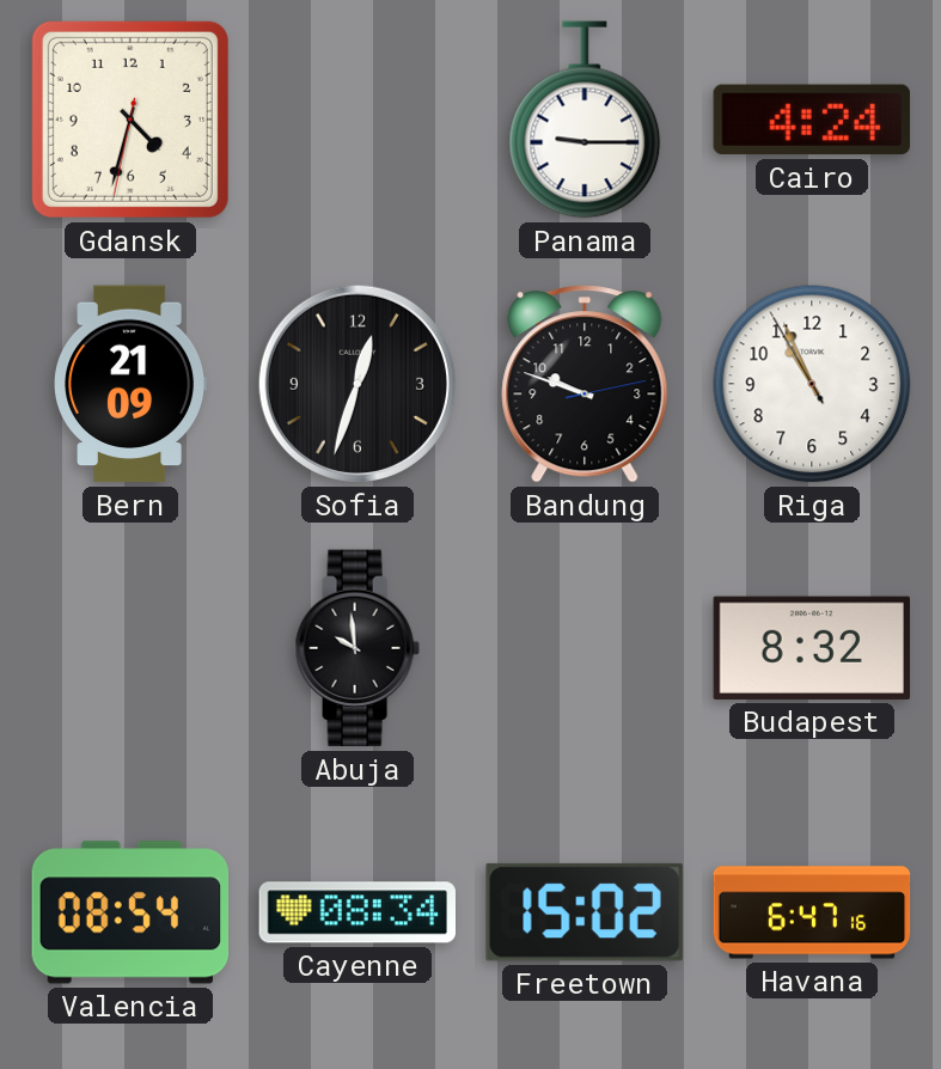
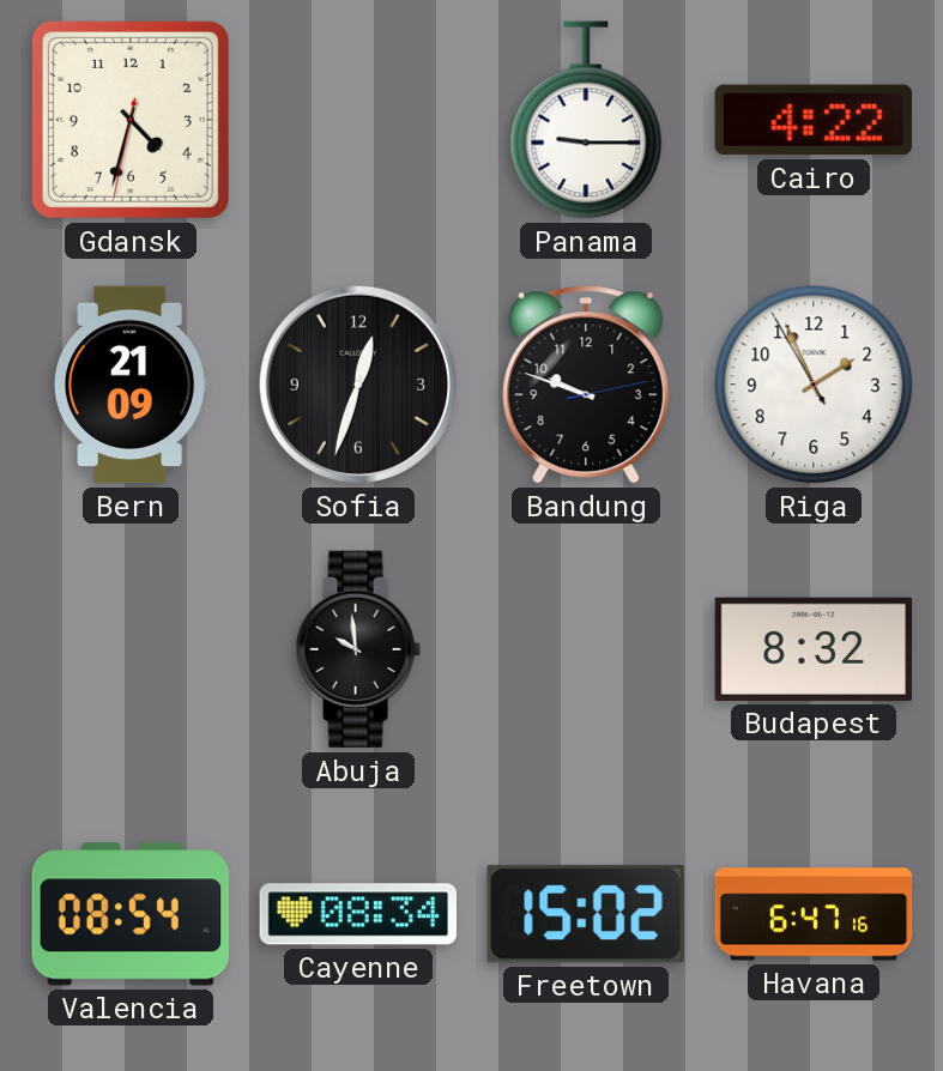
Cairo: 4:24 -> 4:22 (812, 120)
Riga: 10:55 -> 1:55 (814, 385)
